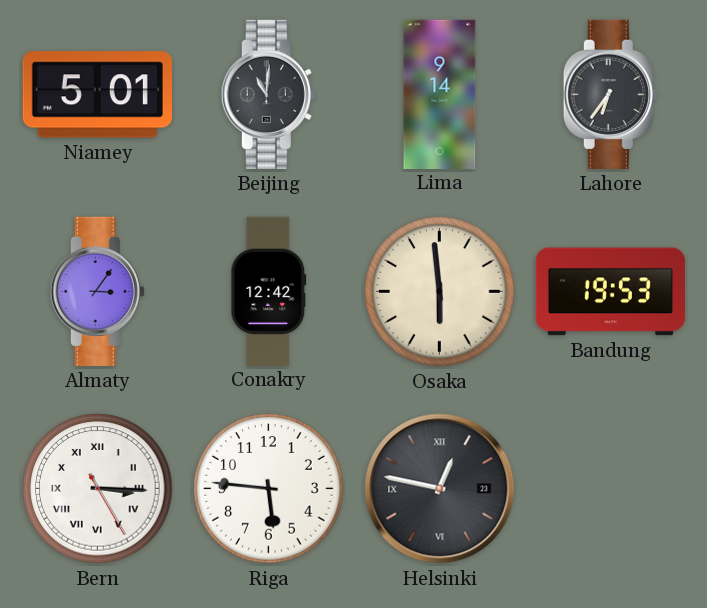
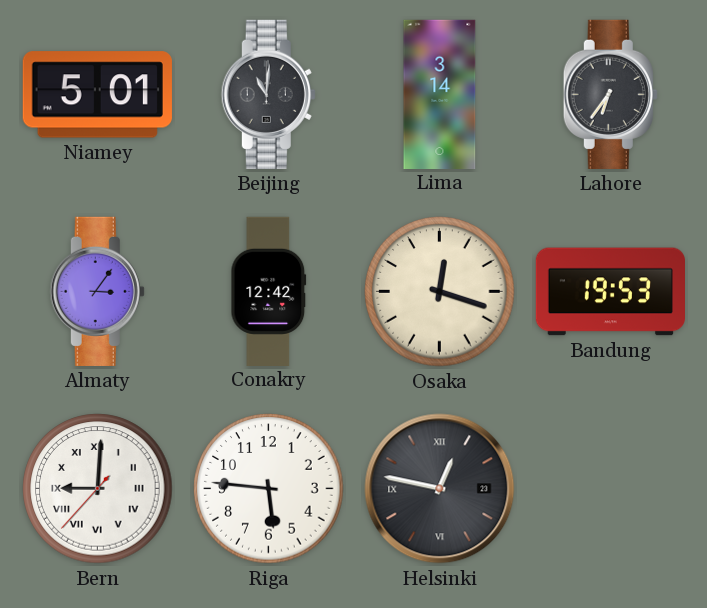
Lima: 9:14 -> 3:14 (440, 94)
Osaka: 5:59 -> 12:18 (440, 292)
Bern: 3:15 -> 9:00 (98, 489)
